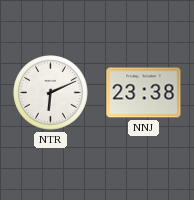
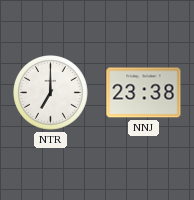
NTR: 6:11 -> 7:00 (51, 93)
